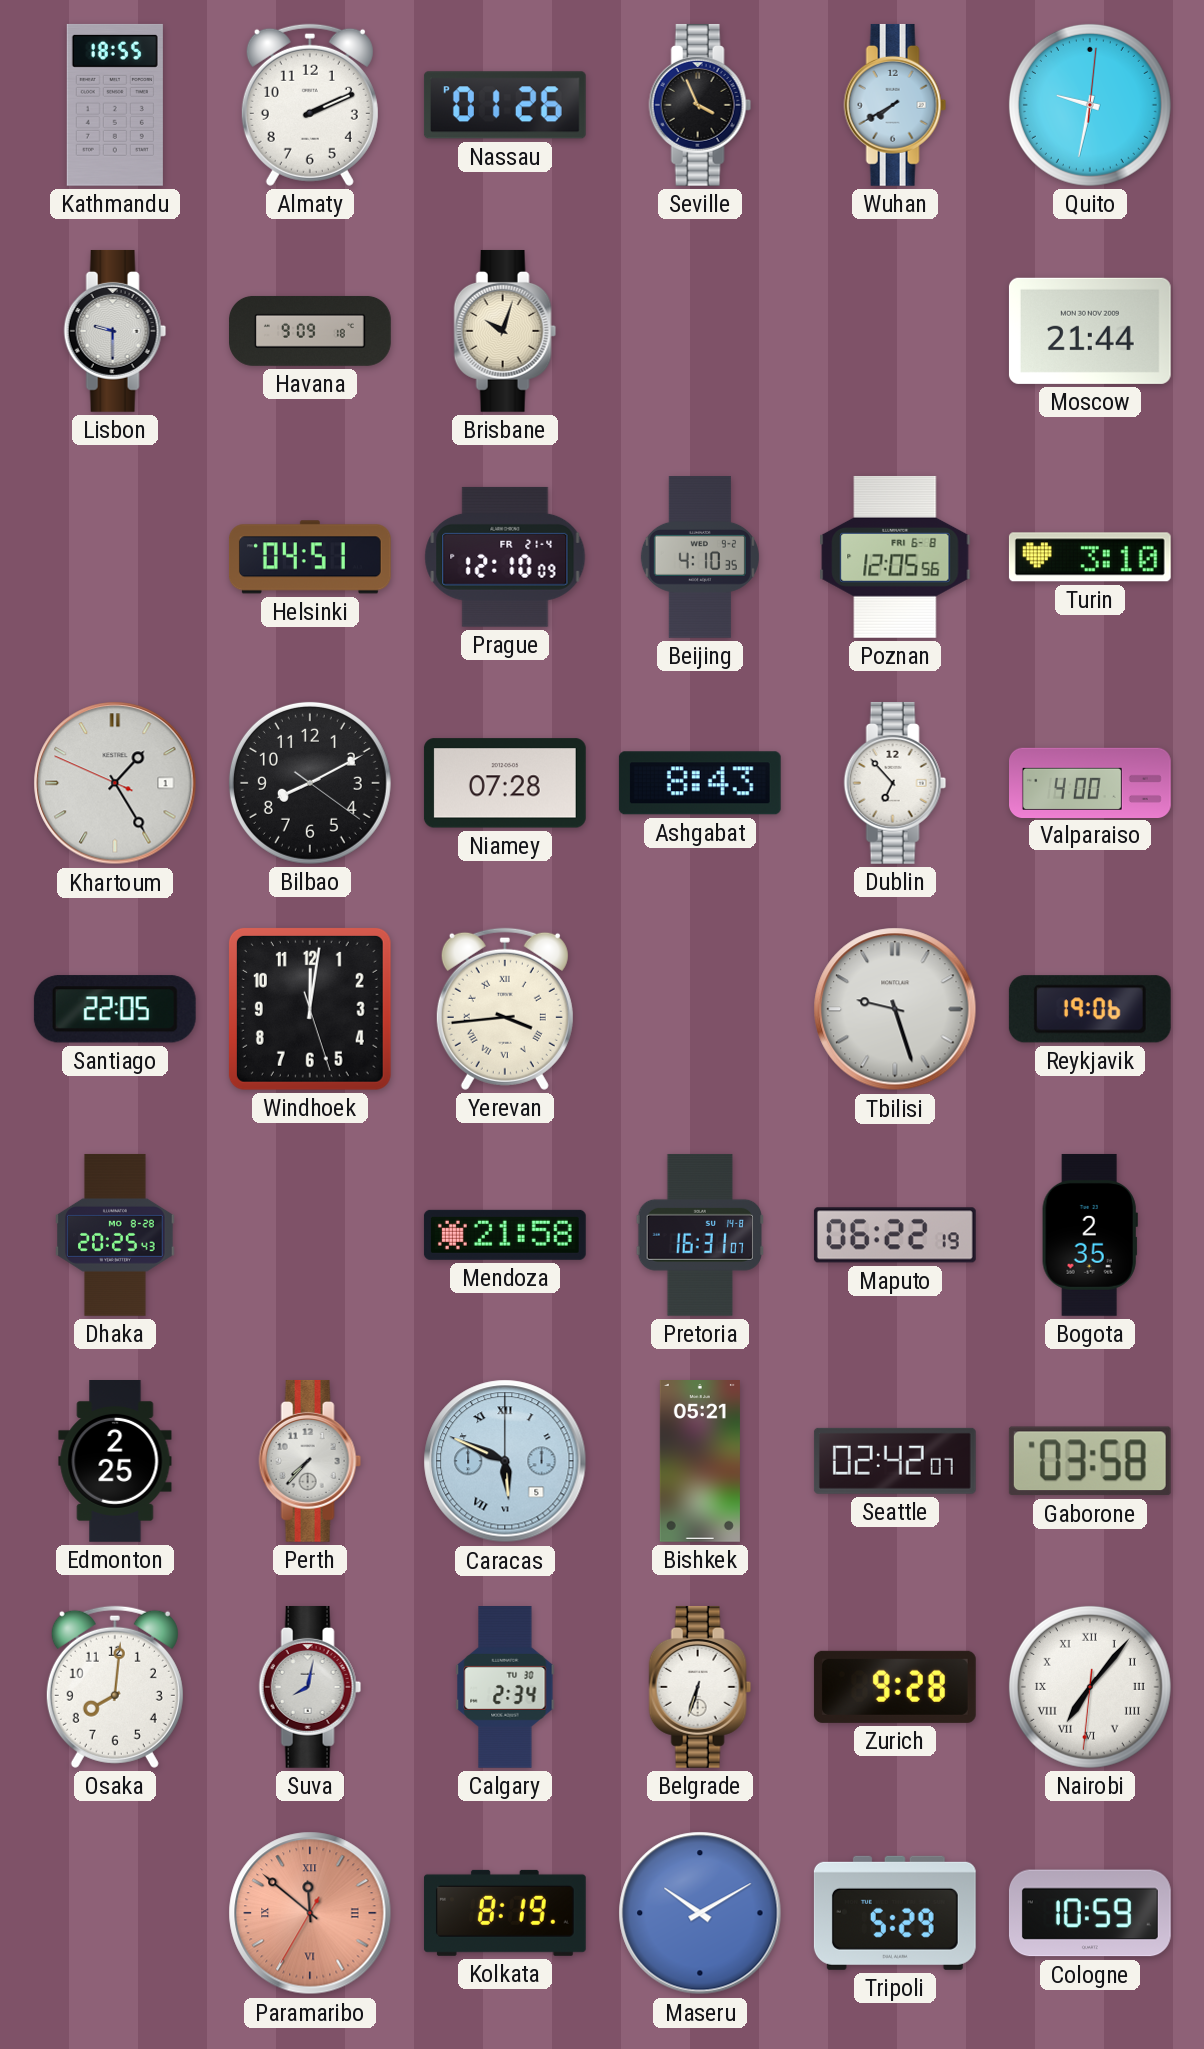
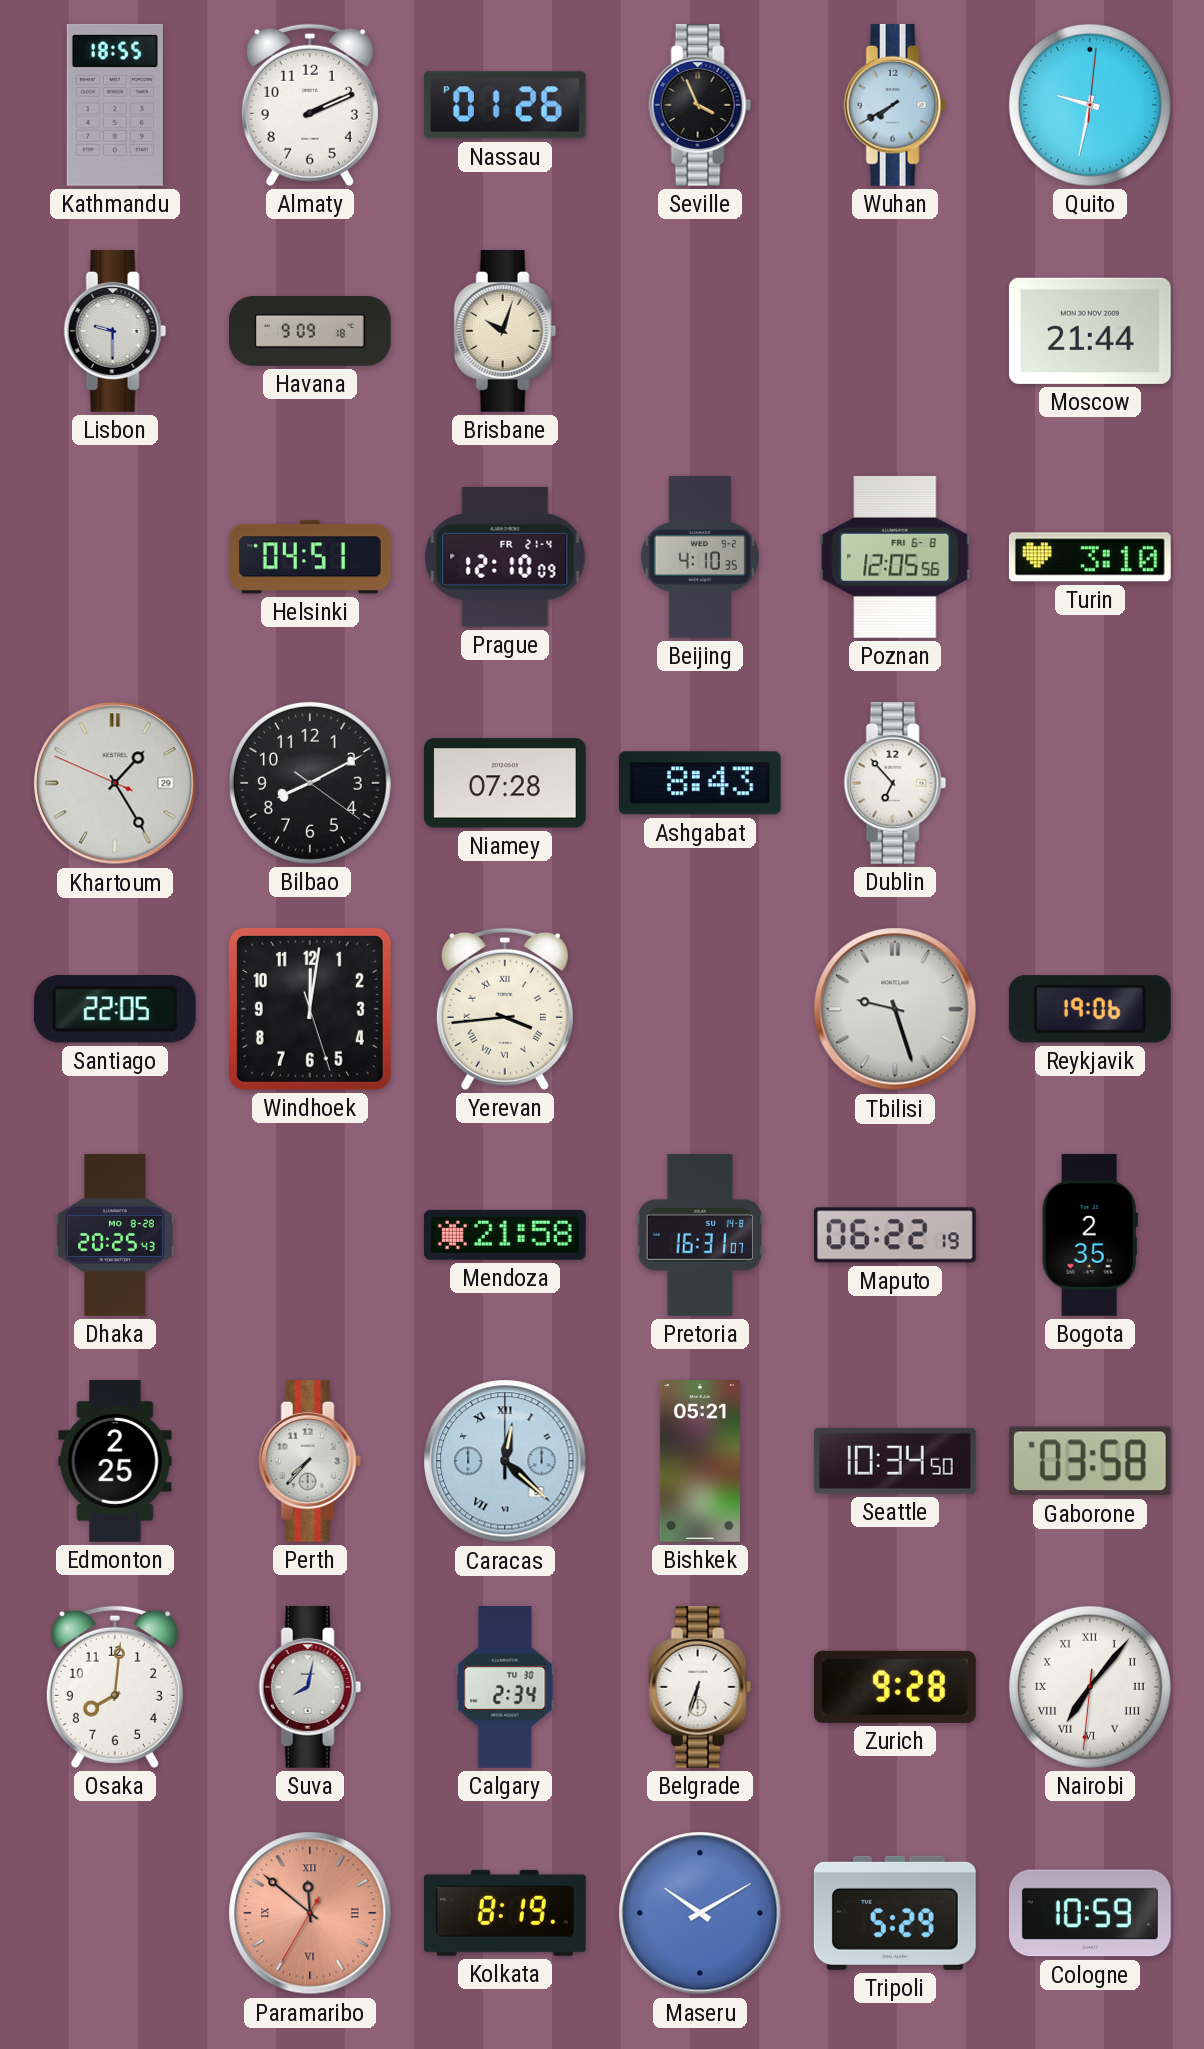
Khartoum date: 1 -> 29 (115, 783)
Valparaiso: 4:00 -> none (1091, 782)
Caracas: 5:49 -> 12:22 (505, 1461)
Seattle: 02:42 -> 10:34 (895, 1461)
